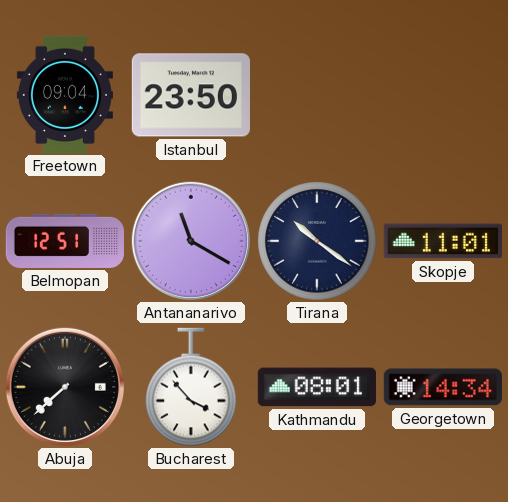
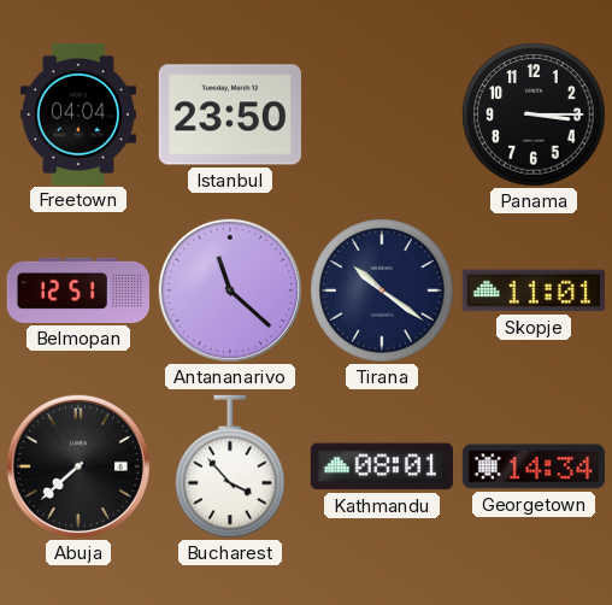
Freetown: 09:04 -> 04:04 (78, 113)
Panama: none -> 3:15 (534, 114)
Antananarivo: 11:20 -> 11:22 (230, 290)
